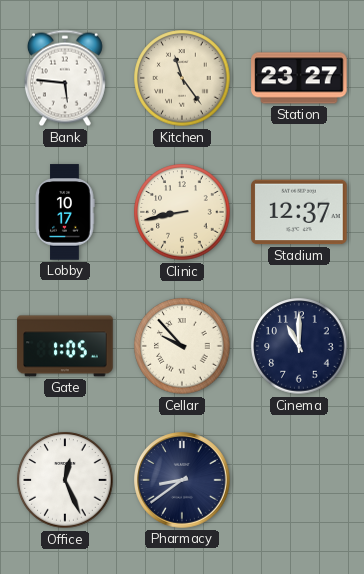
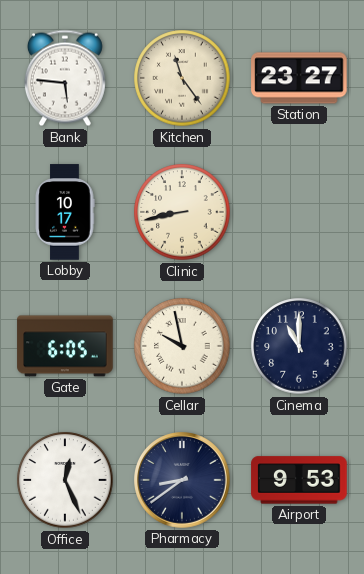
Stadium: 12:37 -> none (299, 212)
Gate: 1:05 -> 6:05 (65, 346)
Cellar: 9:53 -> 9:58 (182, 346)
Airport: none -> 9:53 (299, 480)
